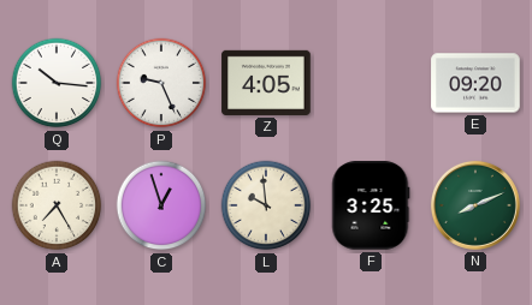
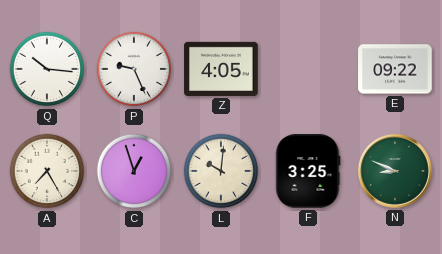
E: 09:20 -> 09:22 (395, 69)
L: 9:59 -> 10:01 (221, 171)
N: 8:11 -> 8:49 (395, 171)
